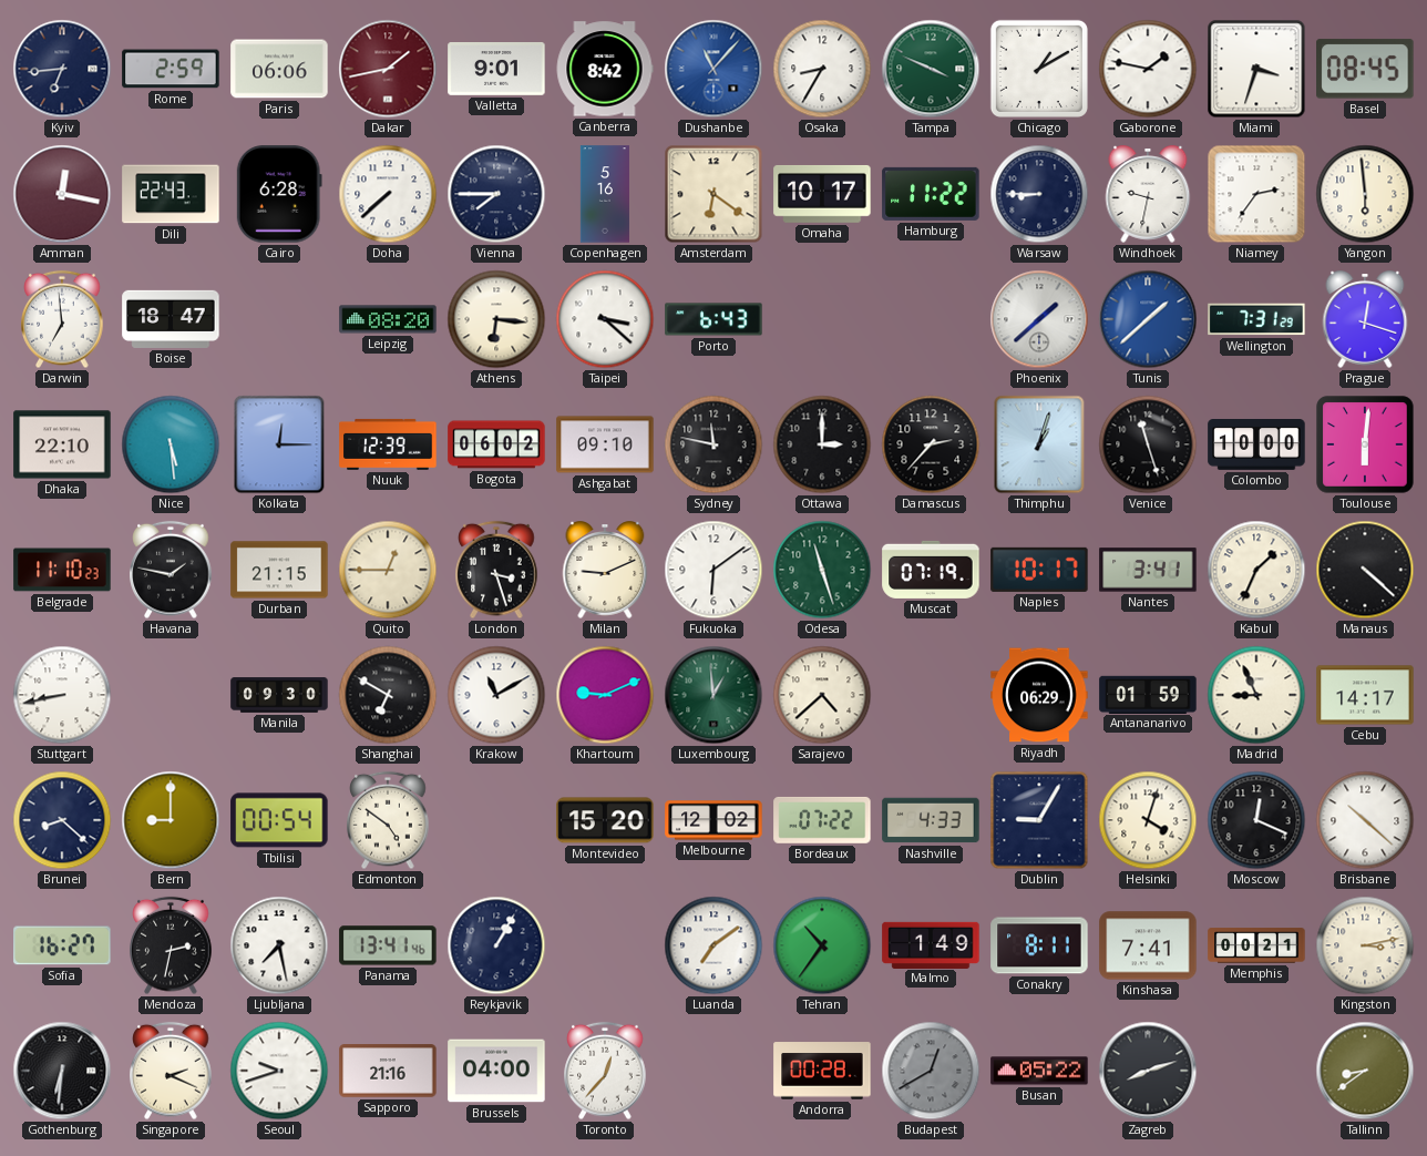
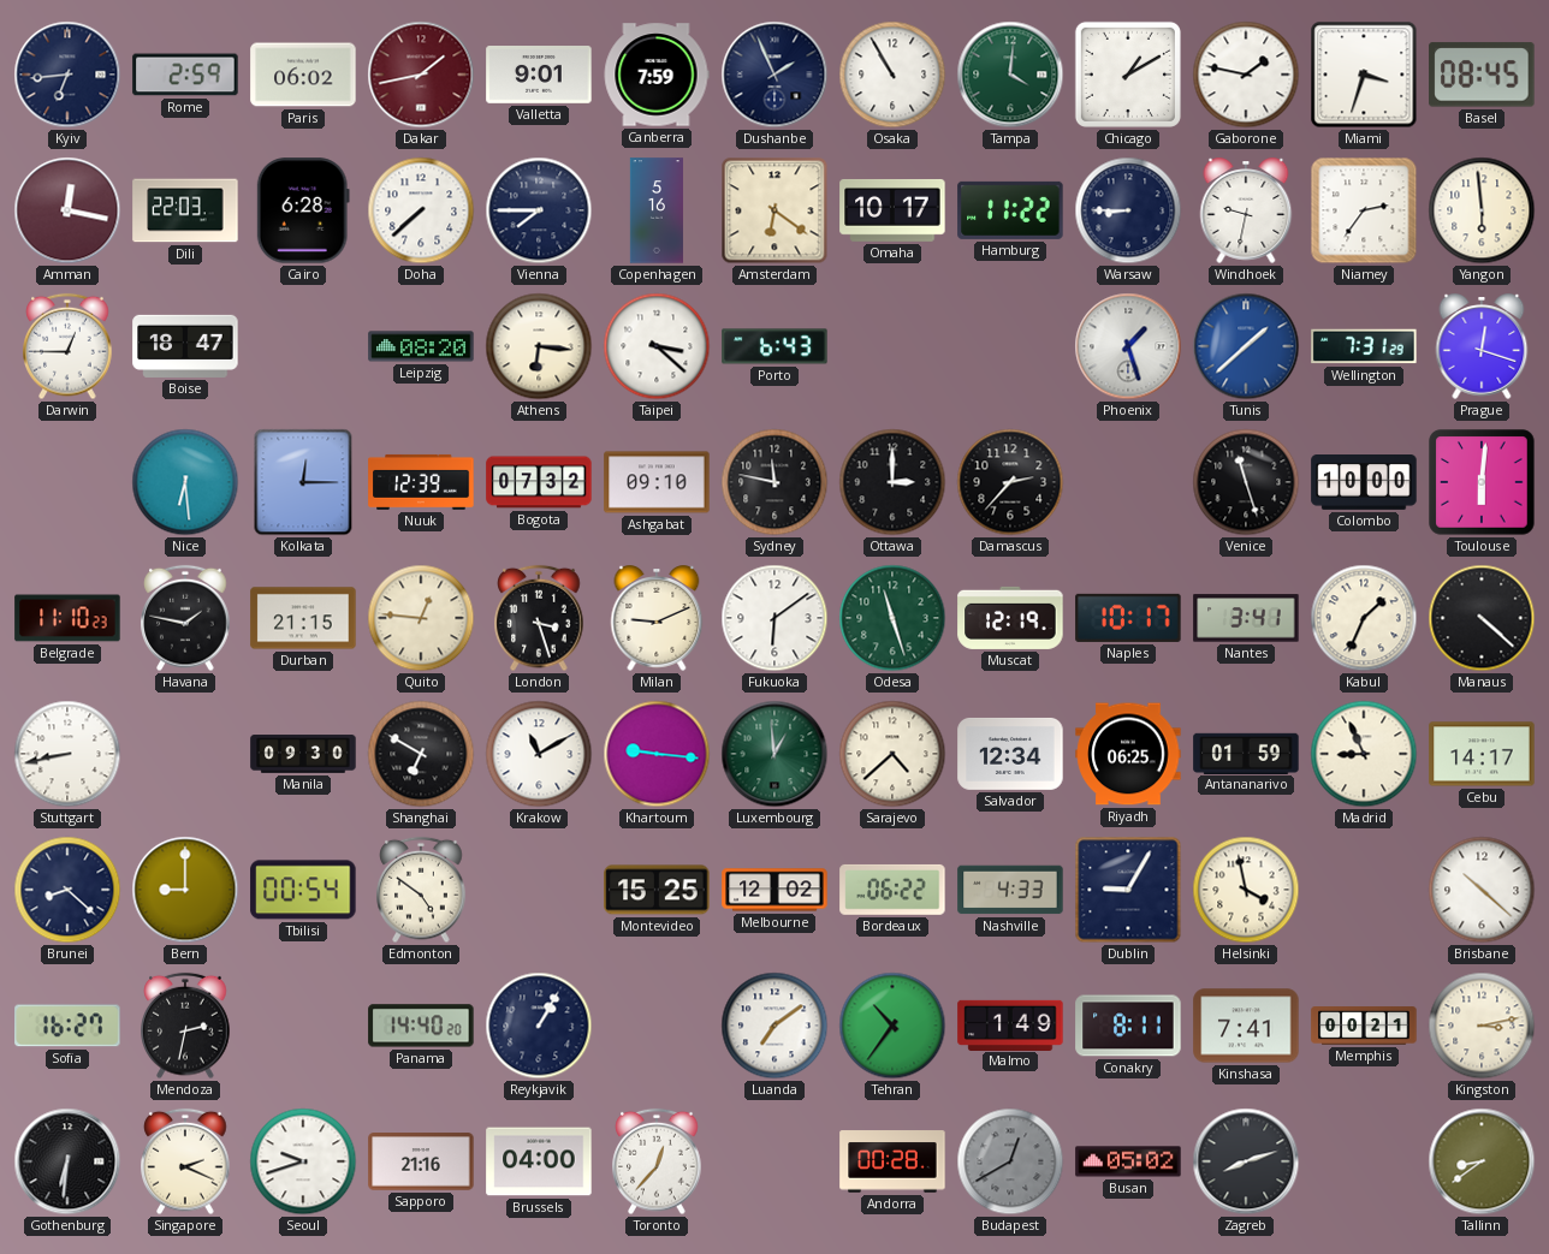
Paris: 06:06 -> 06:02 (303, 75)
Canberra: 8:42 -> 7:59 (657, 75)
Dushanbe: 11:07 -> 1:56 (775, 75)
Dushanbe dial: blue -> navy (775, 75)
Osaka: 8:35 -> 10:55 (892, 75)
Tampa: 3:49 -> 4:01 (1010, 75)
Dili: 22:43 -> 22:03 (185, 210)
Darwin: 6:59 -> 12:45 (67, 346)
Phoenix: 1:38 -> 1:27 (1128, 346)
Dhaka: 22:10 -> none (62, 444)
Nice: 5:29 -> 6:29 (185, 482)
Bogota: 06:02 -> 07:32 (539, 482)
Thimphu: 1:03 -> none (1039, 444)
Quito: 12:45 -> 12:46 (421, 618)
Muscat: 07:19 -> 12:19 (1010, 618)
Khartoum: 9:11 -> 9:16 (657, 754)
Salvador: none -> 12:34 (1010, 754)
Riyadh: 06:29 -> 06:25 (1128, 754)
Montevideo: 15:20 -> 15:25 (657, 890)
Bordeaux: 07:22 -> 06:22 (892, 890)
Helsinki: 4:03 -> 3:58 (1246, 890)
Moscow: 12:19 -> none (1256, 820)
Ljubljana: 7:28 -> none (279, 945)
Panama: 13:41 -> 14:40 (421, 1026)
Busan: 05:22 -> 05:02 (1128, 1161)
